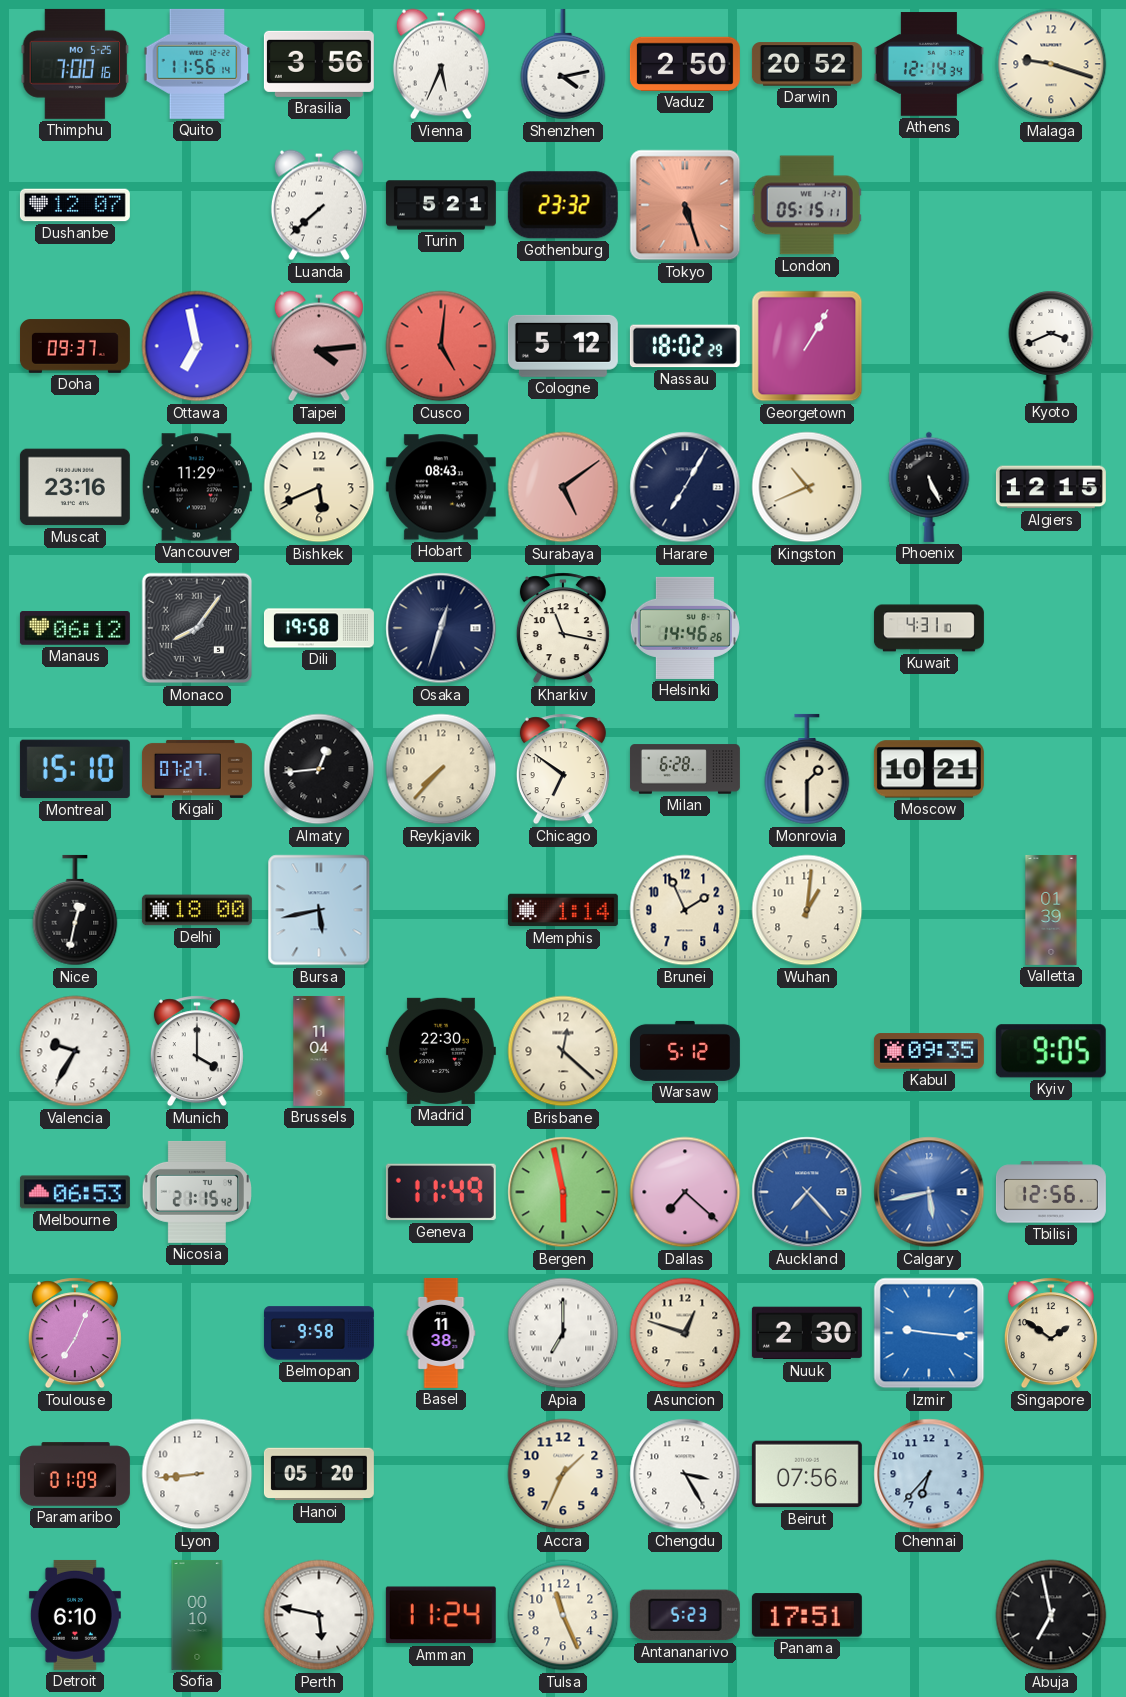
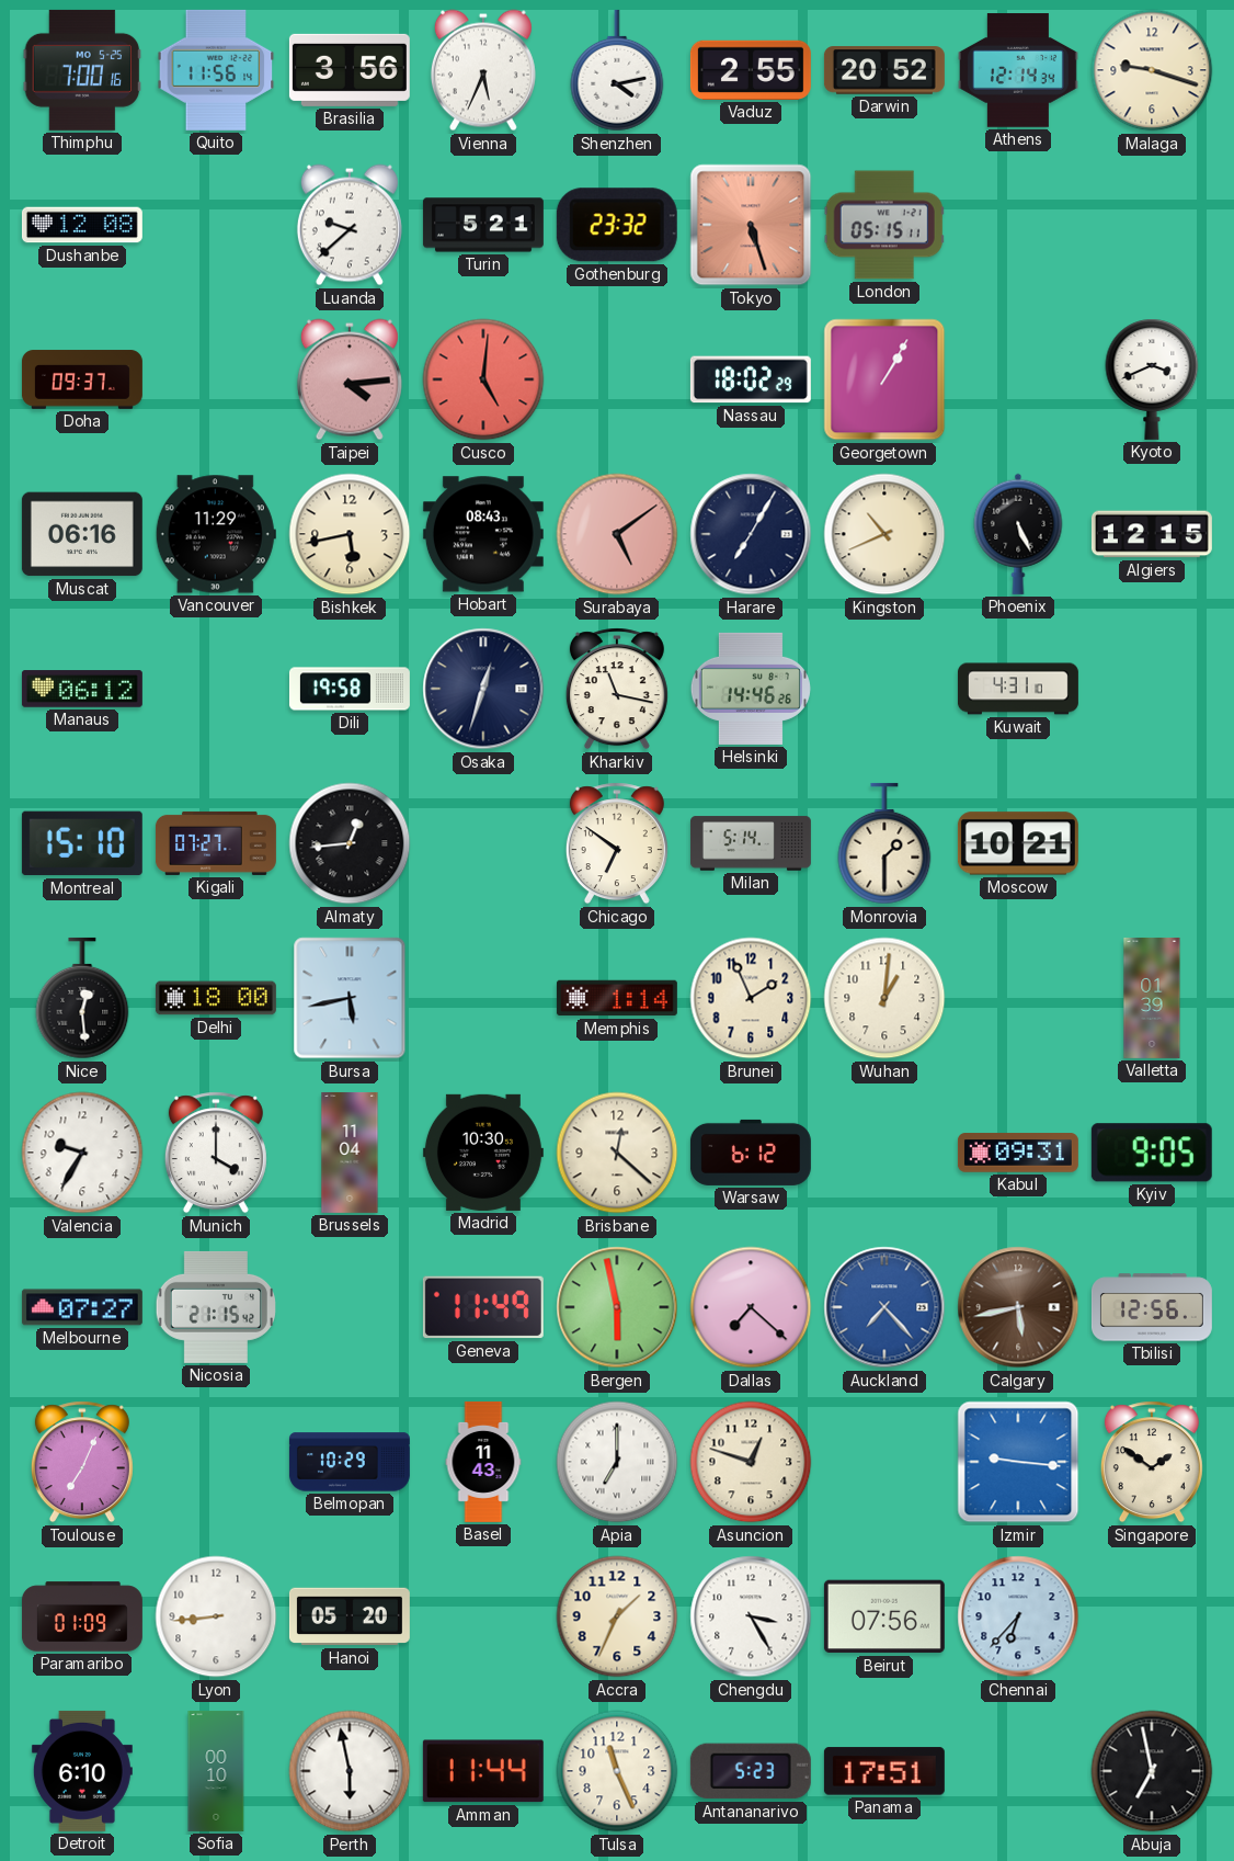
Vaduz: 2:50 -> 2:55 (751, 70)
Dushanbe: 12:07 -> 12:08 (82, 225)
Luanda: 7:38 -> 9:38 (350, 225)
Ottawa: 6:58 -> none (197, 346)
Cologne: 5:12 -> none (563, 346)
Muscat: 23:16 -> 06:16 (82, 534)
Bishkek: 5:41 -> 5:43 (350, 534)
Monaco: 8:06 -> none (197, 628)
Reykjavik: 7:37 -> none (441, 769)
Milan: 6:28 -> 5:14 (751, 843)
Nice: 12:32 -> 12:29 (82, 998)
Madrid: 22:30 -> 10:30 (483, 1153)
Warsaw: 5:12 -> 6:12 (751, 1153)
Kabul: 09:35 -> 09:31 (1018, 1153)
Melbourne: 06:53 -> 07:27 (82, 1307)
Calgary dial: blue -> brown (1018, 1307)
Belmopan: 9:58 -> 10:29 (350, 1462)
Basel: 11:38 -> 11:43 (483, 1462)
Nuuk: 2:30 -> none (807, 1333)
Perth: 5:47 -> 5:58 (350, 1771)
Amman: 11:24 -> 11:44 (483, 1771)
